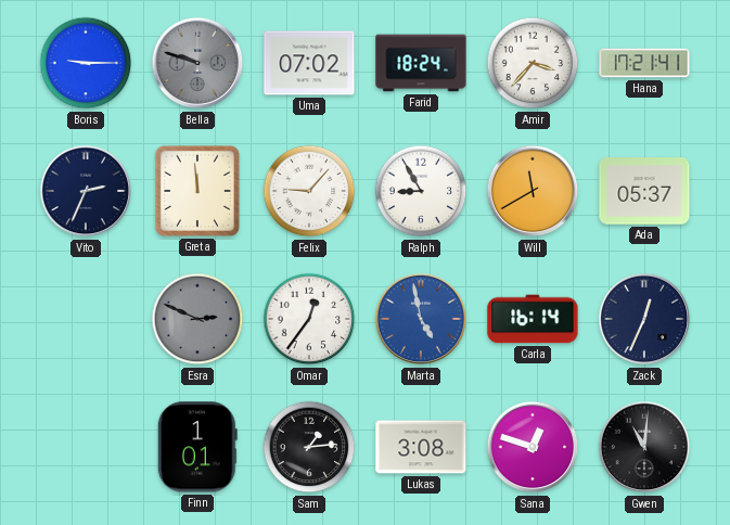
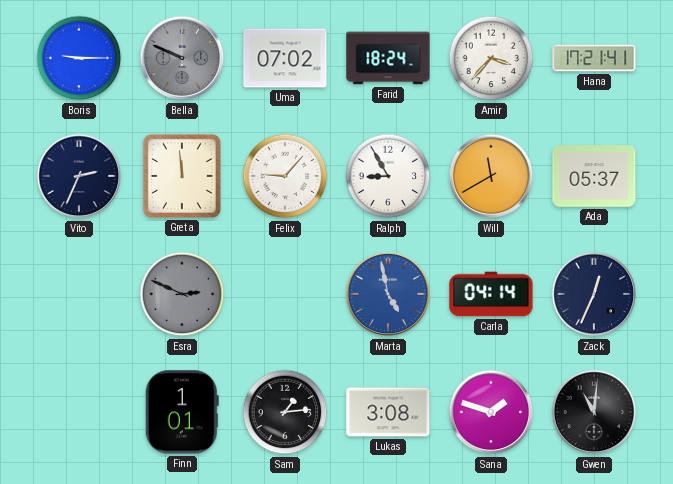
Bella: 9:48 -> 9:49 (182, 58)
Omar: 12:36 -> none (309, 319)
Carla: 16:14 -> 04:14 (491, 294)
Sana: 12:48 -> 1:48 (491, 412)
